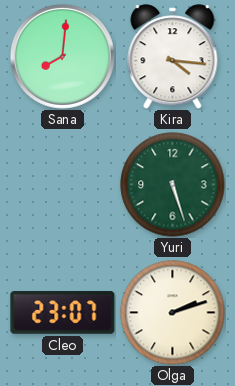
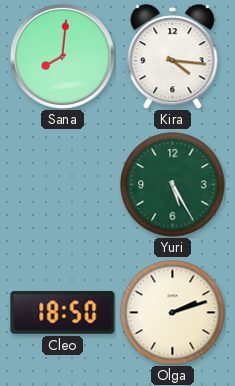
Yuri: 5:27 -> 5:25 (173, 185)
Cleo: 23:07 -> 18:50 (63, 313)
